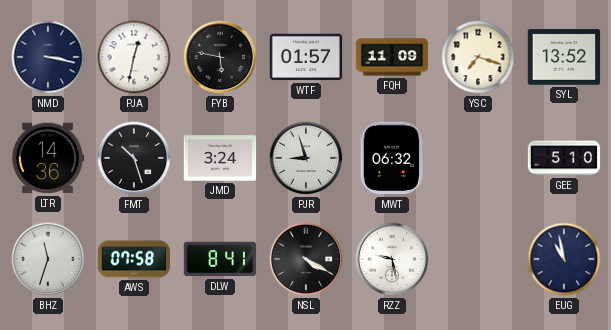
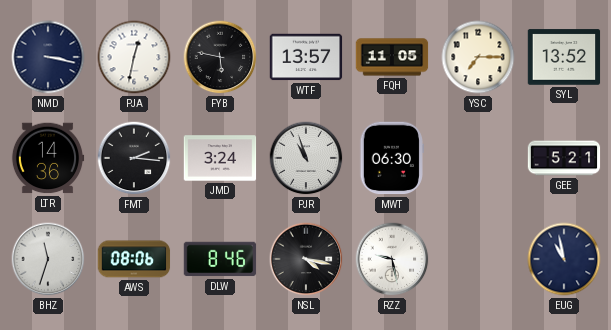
WTF: 01:57 -> 13:57 (306, 57)
FQH: 11:09 -> 11:05 (392, 57)
YSC: 7:18 -> 7:15 (478, 57)
FMT: 10:27 -> 2:16 (134, 158)
PJR: 8:57 -> 10:57 (306, 158)
MWT: 06:32 -> 06:30 (392, 158)
GEE: 5:10 -> 5:21 (564, 158)
AWS: 07:58 -> 08:06 (134, 259)
DLW: 8:41 -> 8:46 (220, 259)
NSL: 4:20 -> 4:17 (306, 259)
